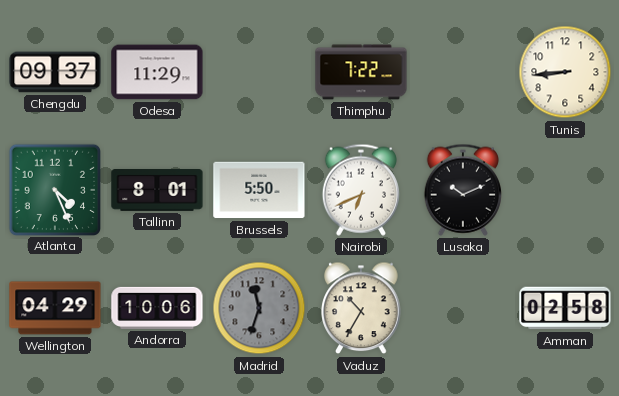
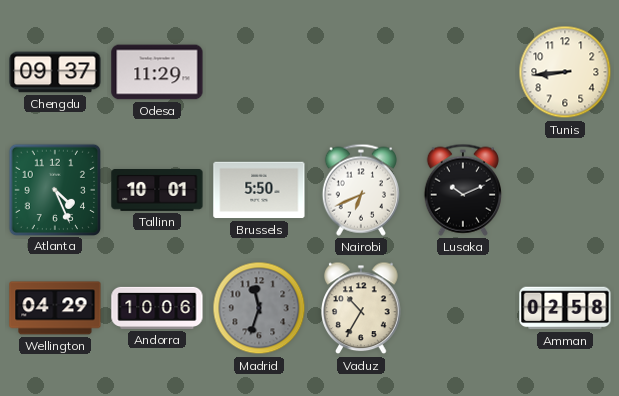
Thimphu: 7:22 -> none (361, 72)
Tallinn: 8:01 -> 10:01 (157, 191)
